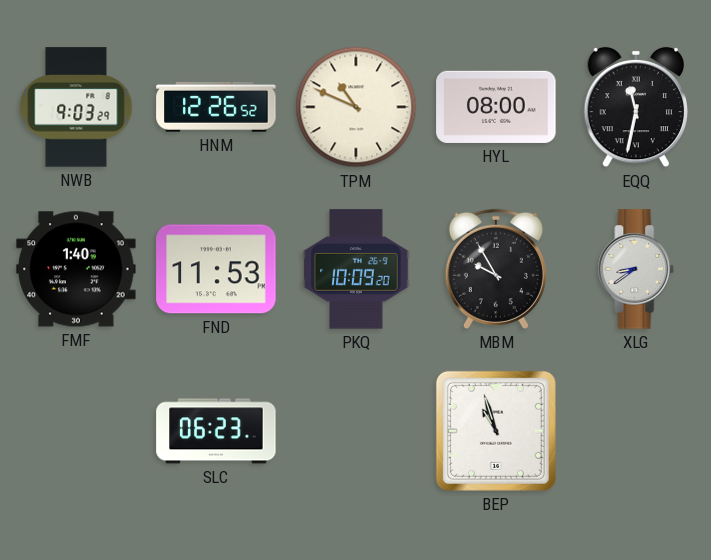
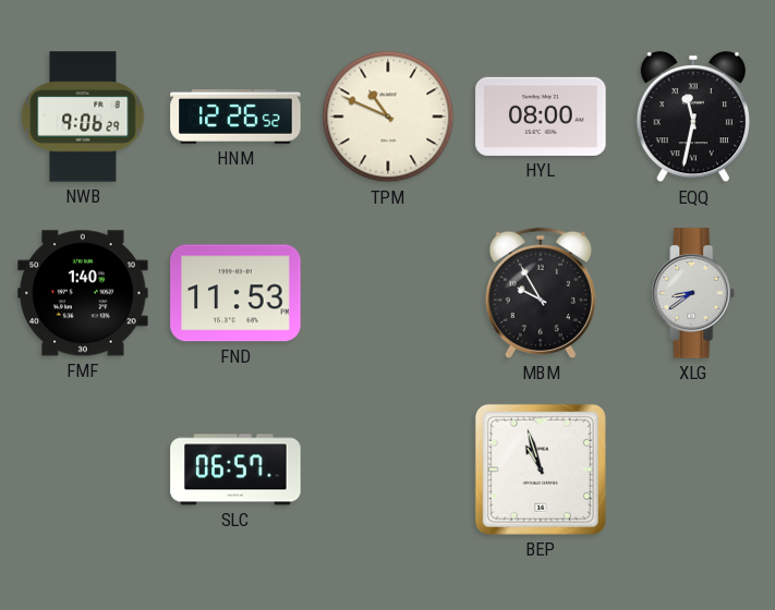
NWB: 9:03 -> 9:06 (83, 117)
PKQ: 10:09 -> none (356, 269)
SLC: 06:23 -> 06:57 (235, 469)
